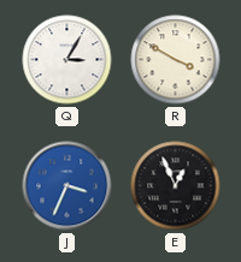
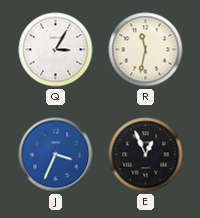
R: 3:50 -> 11:32 (146, 50)
